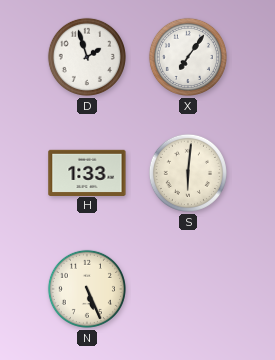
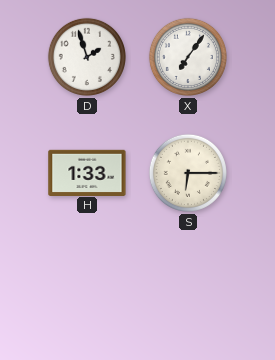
S: 6:01 -> 6:15 (188, 173)
N: 5:26 -> none (87, 289)
